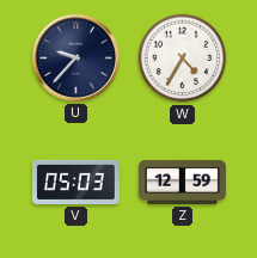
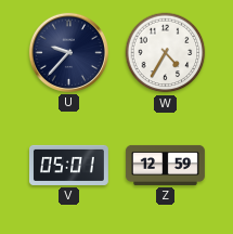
V: 05:03 -> 05:01 (68, 165)
